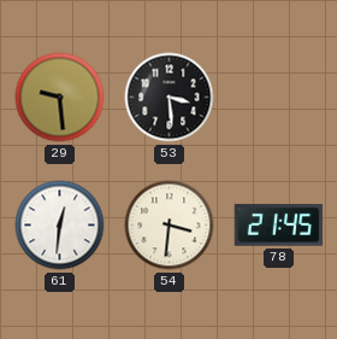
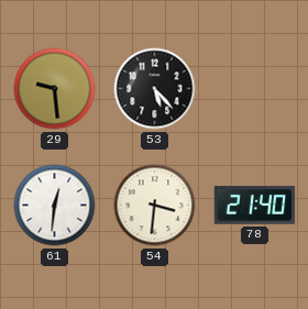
53: 3:29 -> 5:23 (155, 89)
78: 21:45 -> 21:40 (255, 206)
